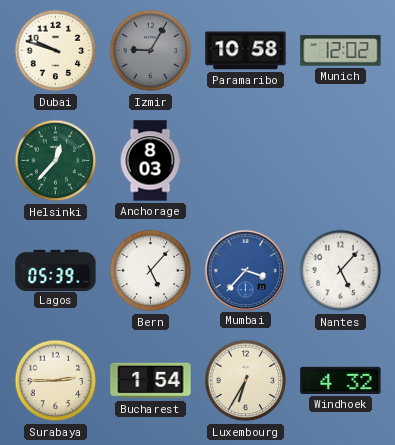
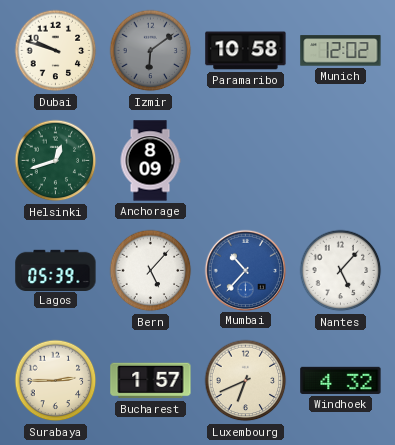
Izmir: 9:05 -> 6:09 (151, 51)
Helsinki: 12:37 -> 12:42 (56, 161)
Anchorage: 8:03 -> 8:09 (150, 161)
Mumbai: 3:37 -> 10:37 (245, 270)
Bucharest: 1:54 -> 1:57 (151, 381)
Luxembourg: 6:35 -> 6:41 (246, 381)
